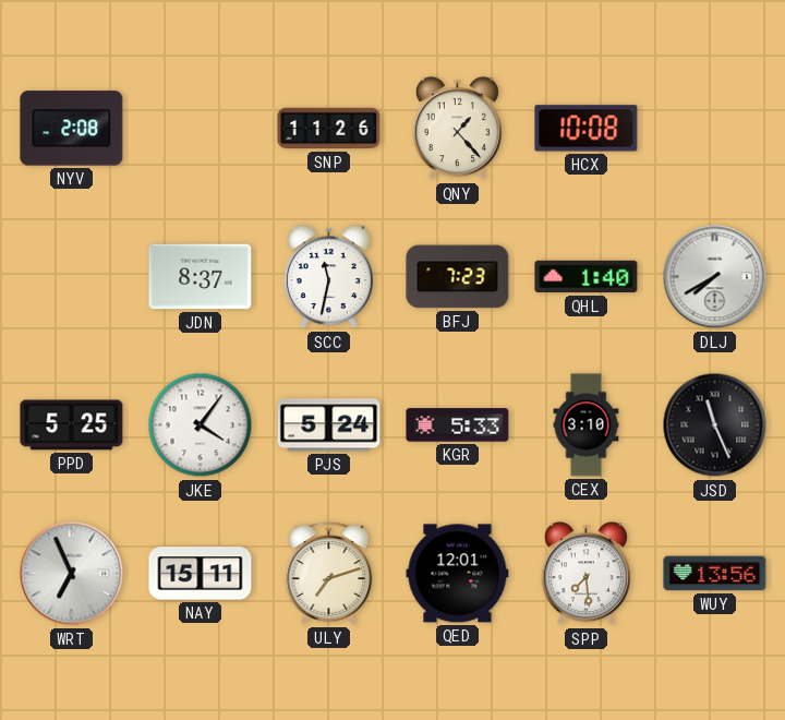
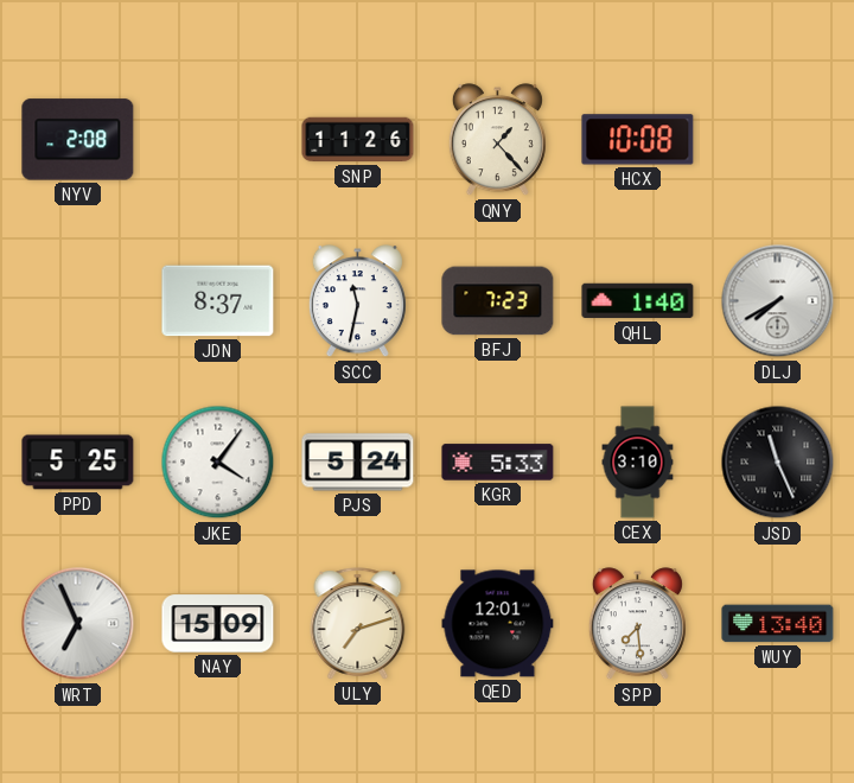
NAY: 15:11 -> 15:09 (218, 624)
WUY: 13:56 -> 13:40 (778, 624)
